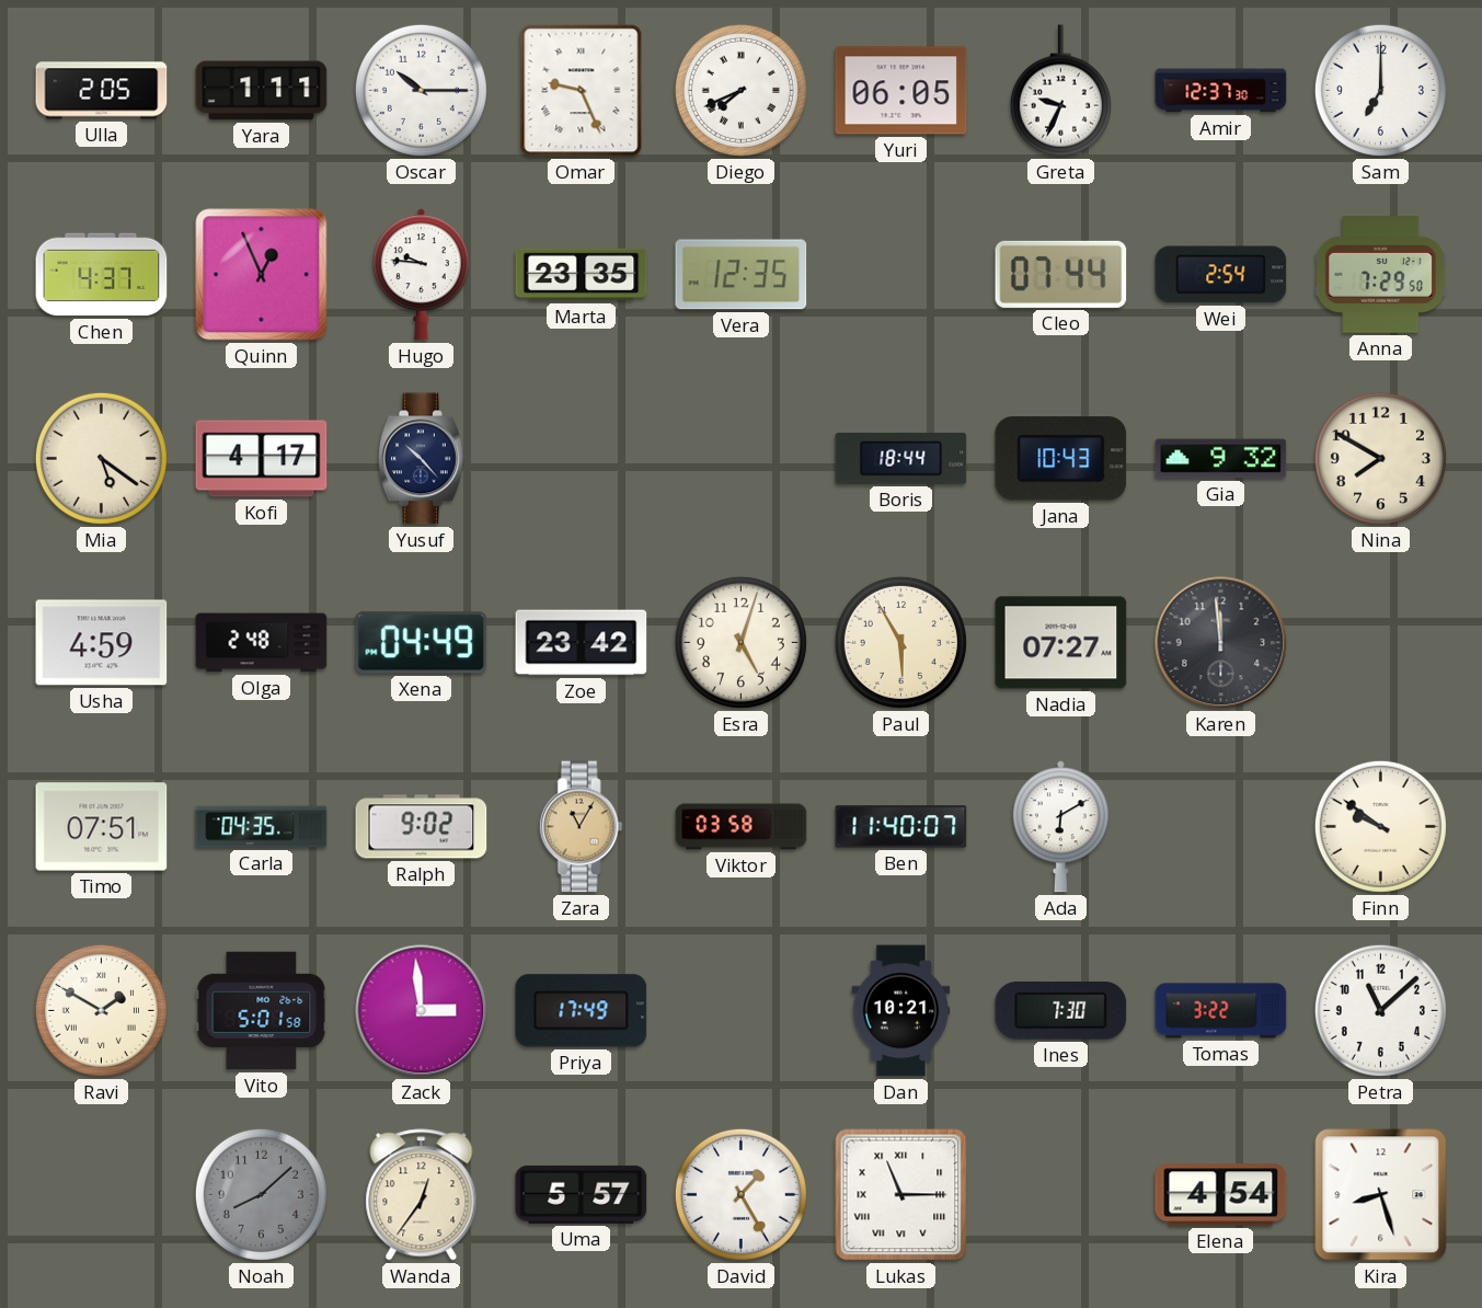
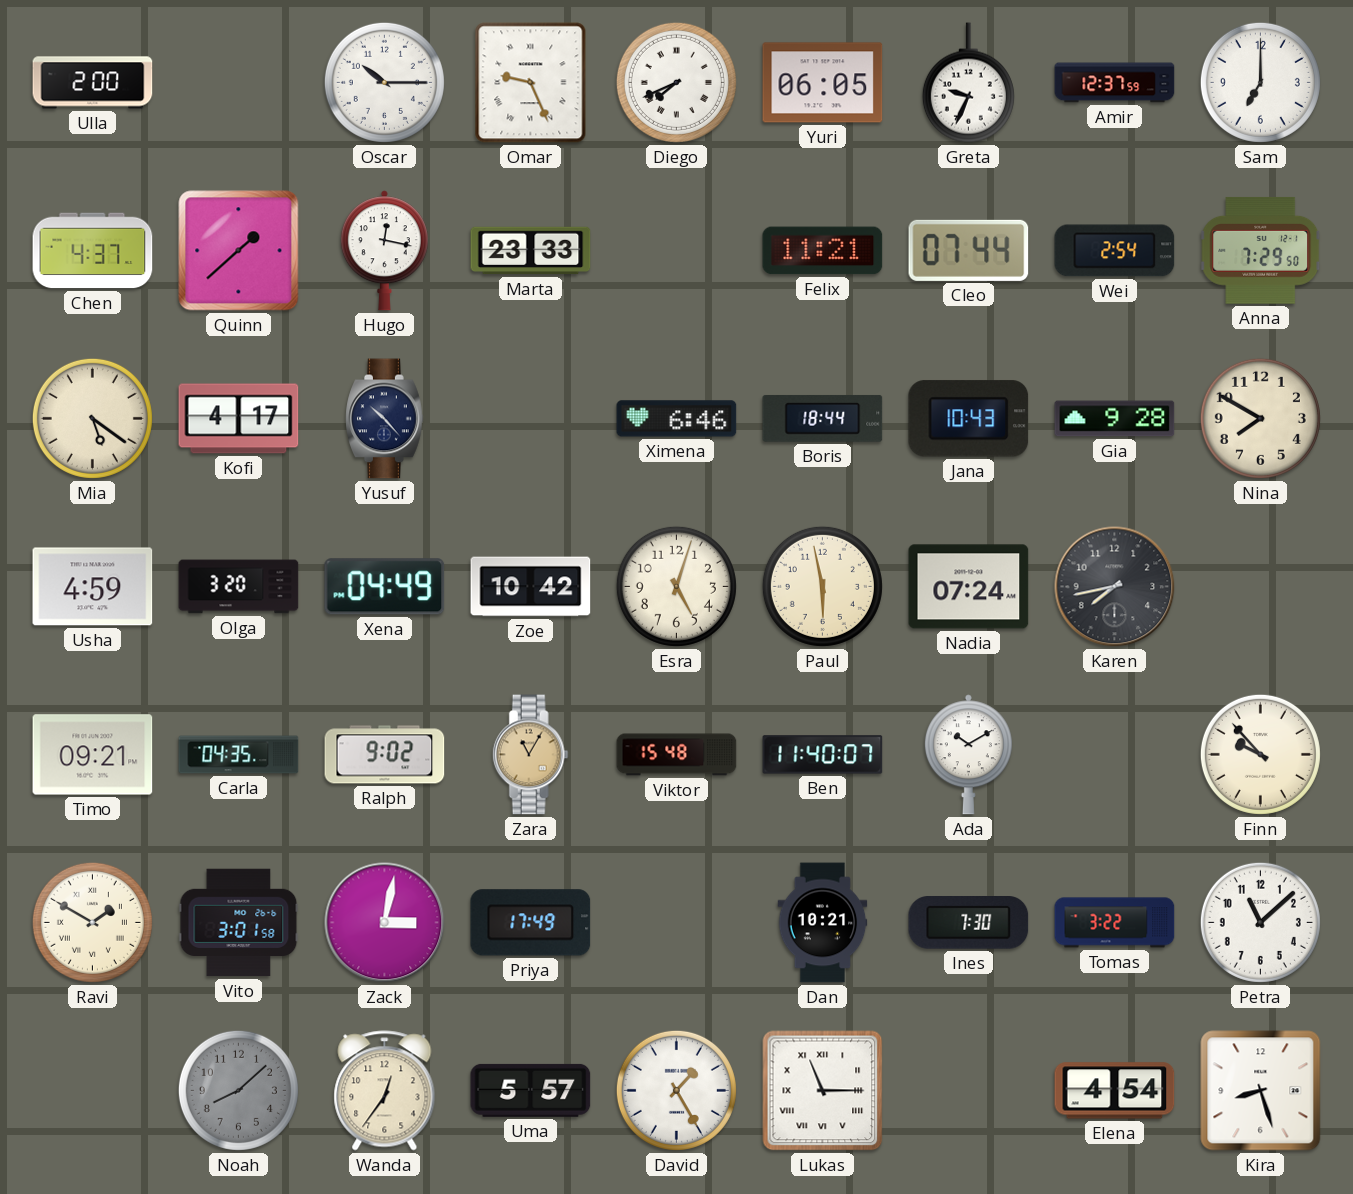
Ulla: 2:05 -> 2:00 (93, 83)
Yara: 1:11 -> none (262, 91)
Amir: 12:37:30 -> 12:37:59 (1115, 83)
Quinn: 12:56 -> 1:38 (239, 251)
Hugo: 9:46 -> 12:17 (384, 251)
Marta: 23:35 -> 23:33 (531, 251)
Vera: 12:35 -> none (742, 275)
Felix: none -> 11:21 (823, 251)
Ximena: none -> 6:46 (677, 419)
Gia: 9:32 -> 9:28 (1115, 419)
Olga: 2:48 -> 3:20 (239, 587)
Zoe: 23:42 -> 10:42 (531, 587)
Paul: 5:55 -> 5:58 (822, 586)
Nadia: 07:27 -> 07:24 (969, 587)
Karen: 11:59 -> 7:43 (1115, 587)
Timo: 07:51 -> 09:21 (93, 755)
Viktor: 03:58 -> 15:48 (677, 755)
Ada: 6:10 -> 10:10 (968, 755)
Finn: 9:51 -> 9:53 (1260, 754)
Vito: 5:01 -> 3:01 (239, 923)
Zack: 2:59 -> 3:02 (385, 923)
